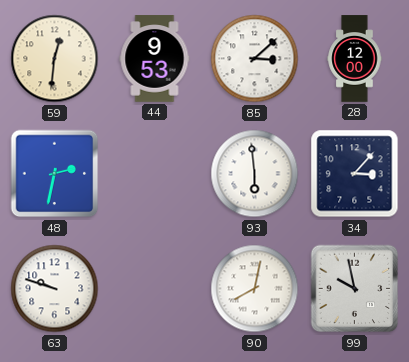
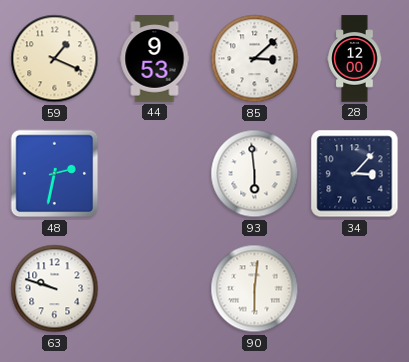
59: 12:31 -> 1:19 (55, 59)
90: 8:02 -> 6:01 (255, 289)
99: 9:58 -> none (355, 289)
